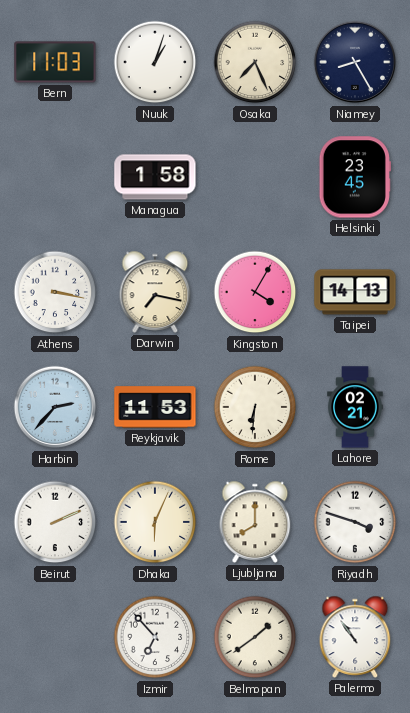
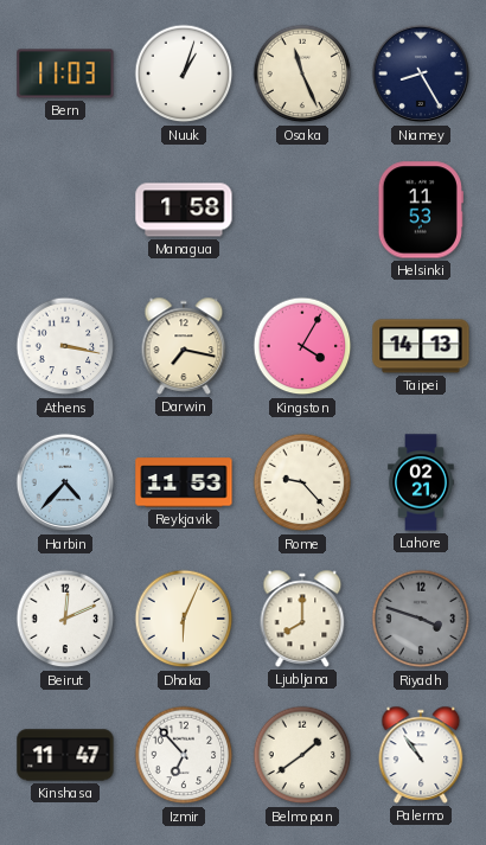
Osaka: 7:26 -> 11:26 (302, 73)
Helsinki: 23:45 -> 11:53 (421, 210)
Harbin: 2:37 -> 4:37 (65, 482)
Rome: 6:31 -> 9:23 (302, 482)
Beirut: 2:11 -> 12:11 (65, 619)
Riyadh dial: white -> grey (421, 619)
Kinshasa: none -> 11:47 (65, 755)
